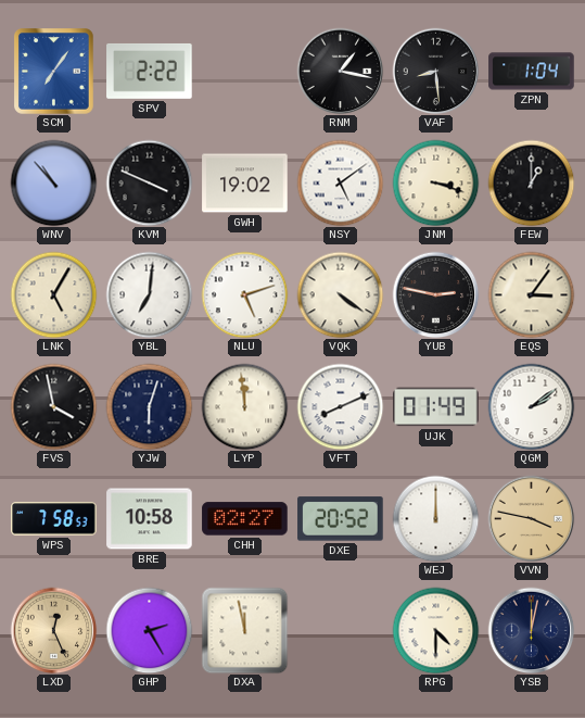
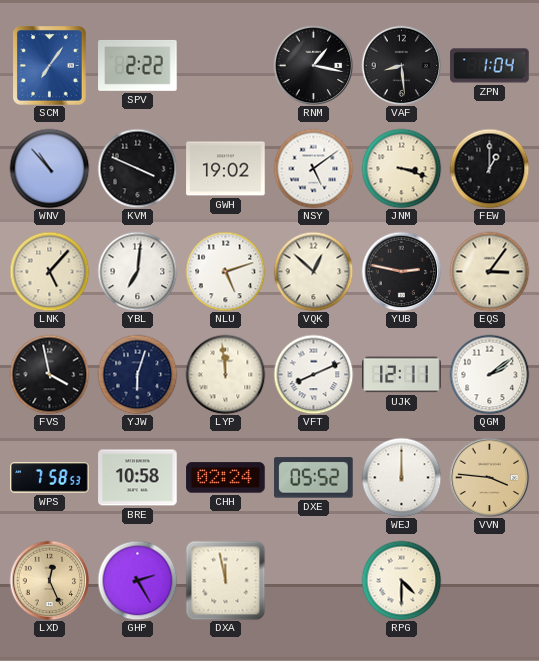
LNK: 5:05 -> 5:07 (49, 271)
VQK: 4:21 -> 12:52 (313, 271)
UJK: 01:49 -> 12:11 (402, 375)
CHH: 02:27 -> 02:24 (226, 478)
DXE: 20:52 -> 05:52 (314, 478)
VVN: 3:47 -> 3:46 (489, 477)
YSB: 12:02 -> none (531, 630)
